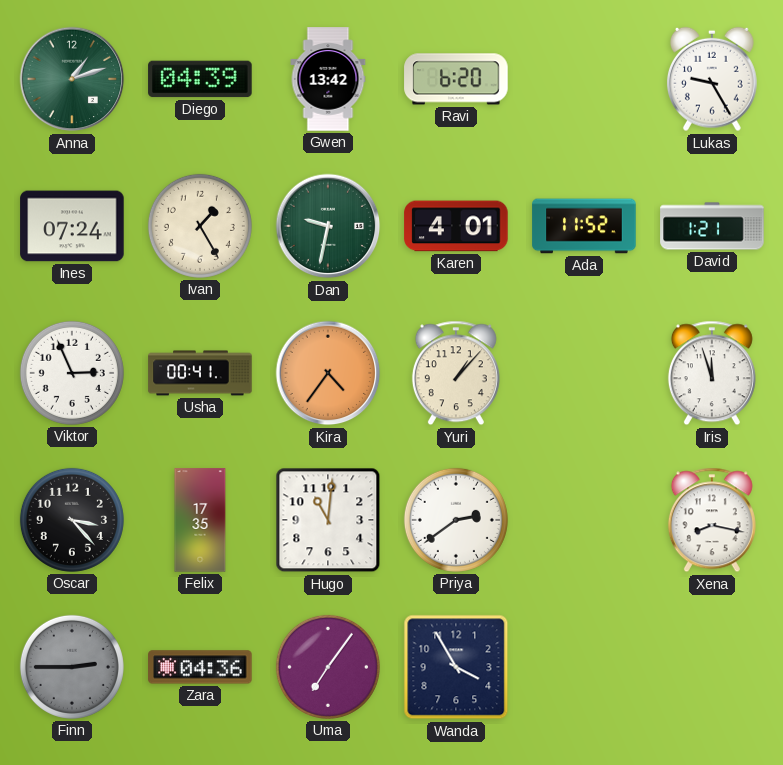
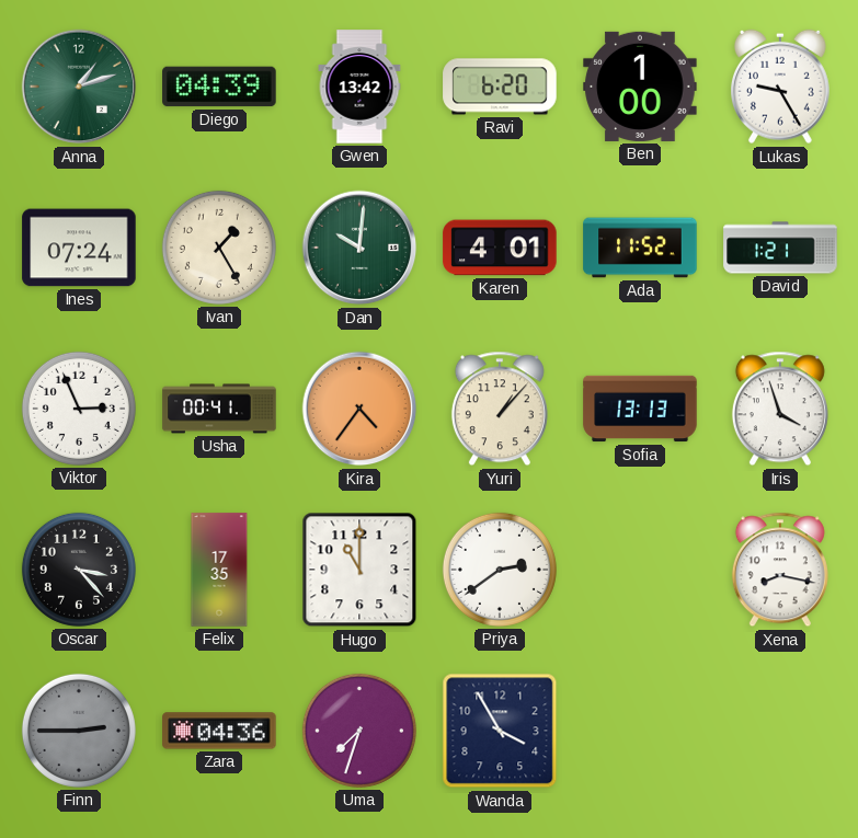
Ben: none -> 1:00 (640, 87)
Dan: 9:32 -> 10:01 (359, 248)
Sofia: none -> 13:13 (640, 409)
Iris: 11:57 -> 3:57 (780, 409)
Hugo: 11:01 -> 11:00 (359, 570)
Uma: 7:06 -> 7:33 (359, 731)
